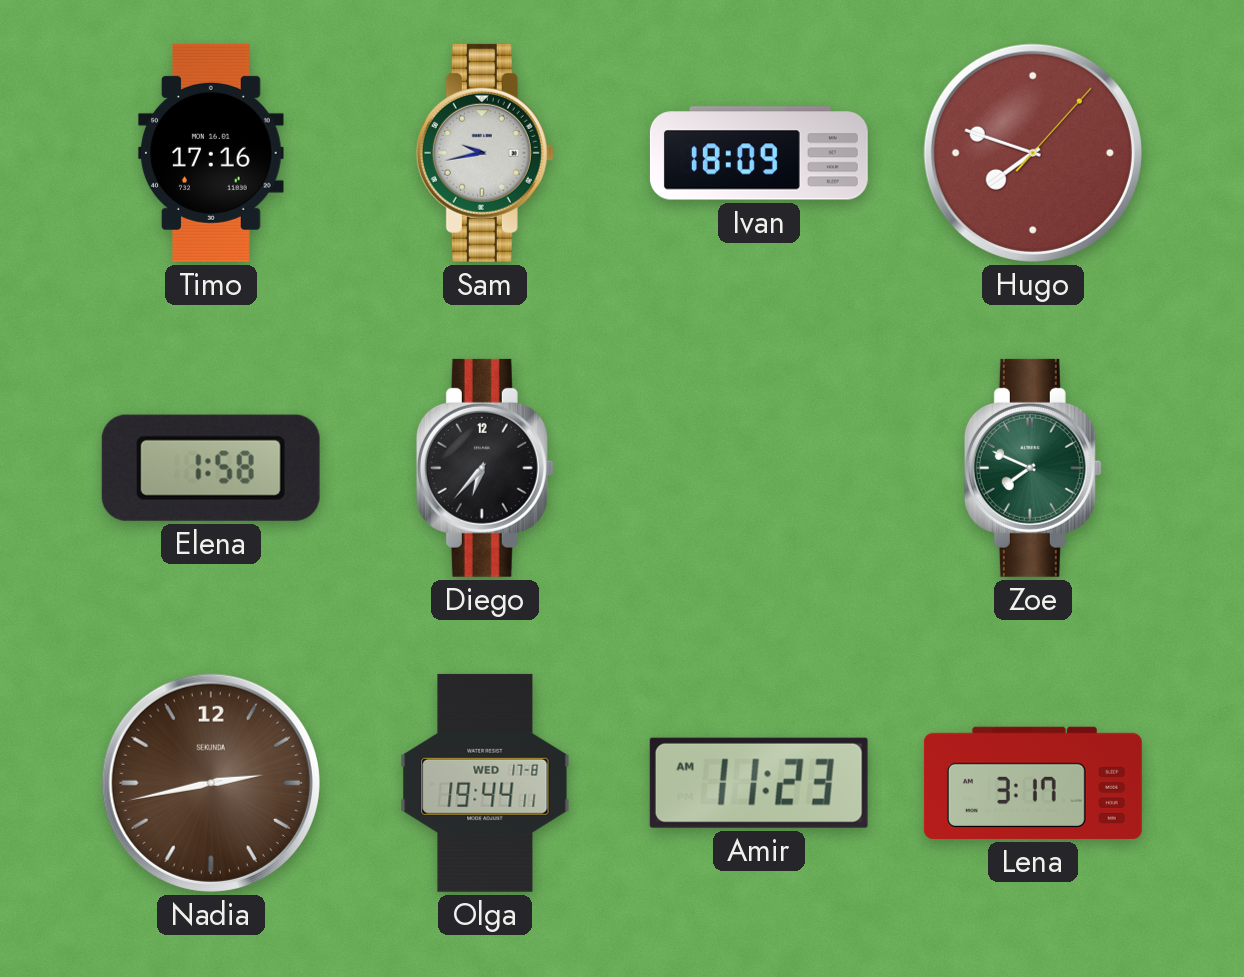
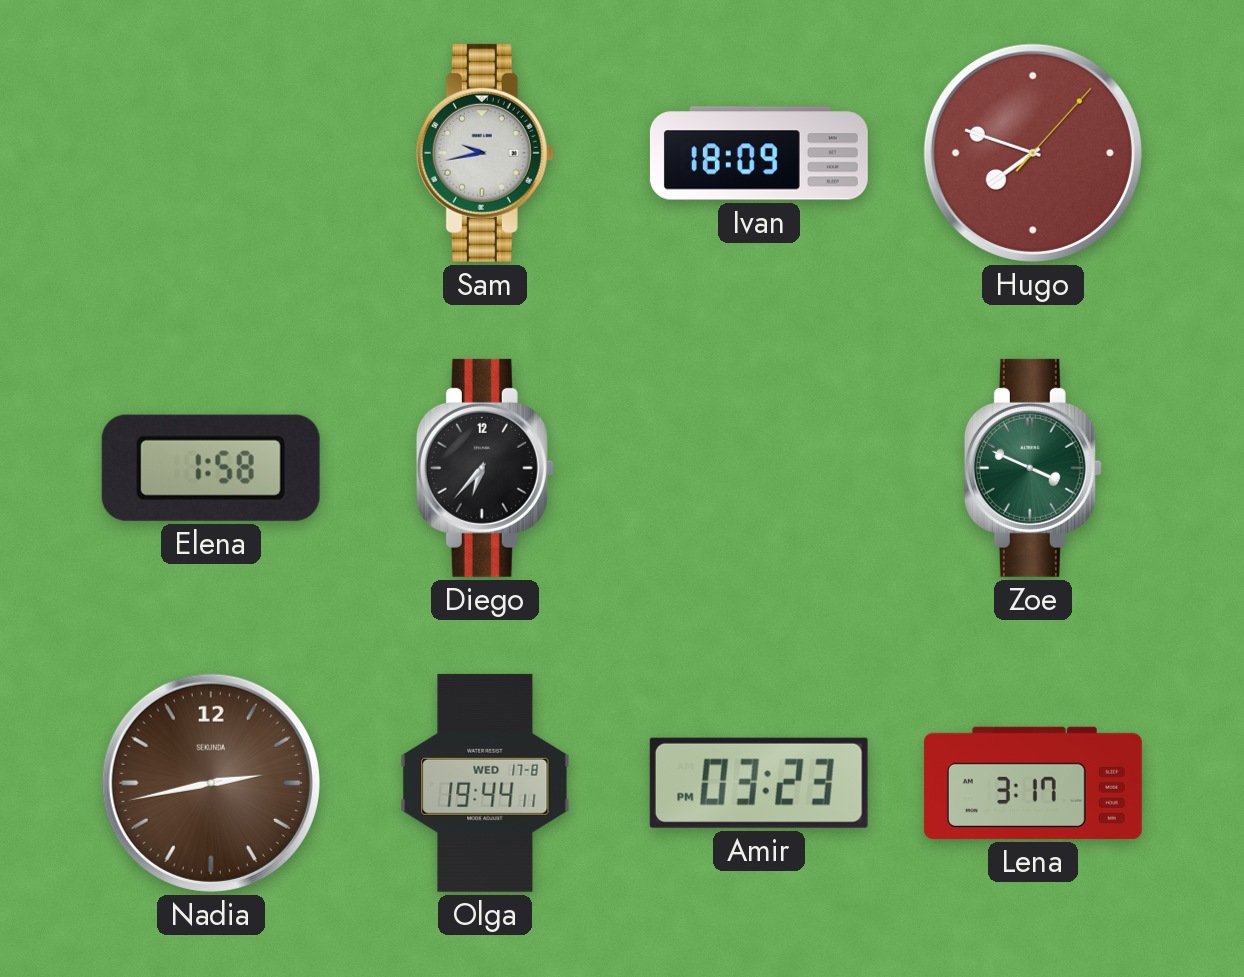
Timo: 17:16 -> none (211, 153)
Zoe: 7:49 -> 3:49 (1033, 468)
Amir: 11:23 -> 03:23 (759, 783)
